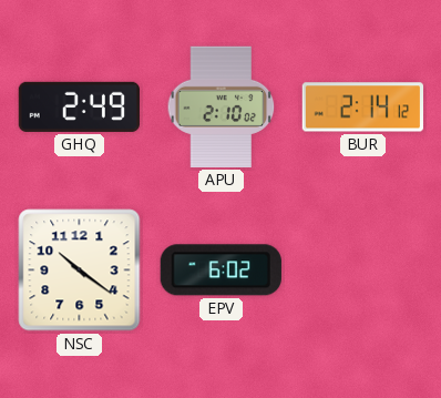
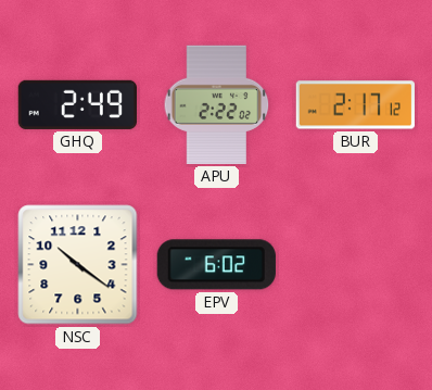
APU: 2:10 -> 2:22 (217, 104)
BUR: 2:14 -> 2:17 (355, 105)
